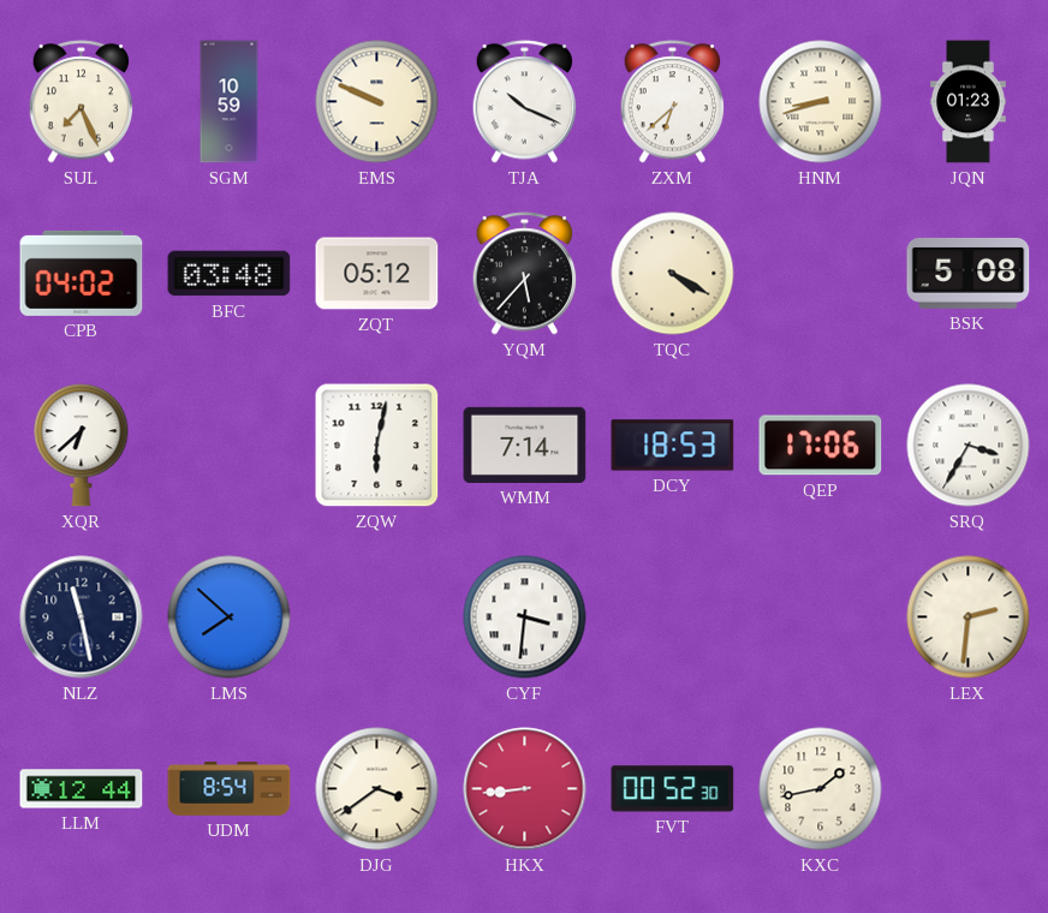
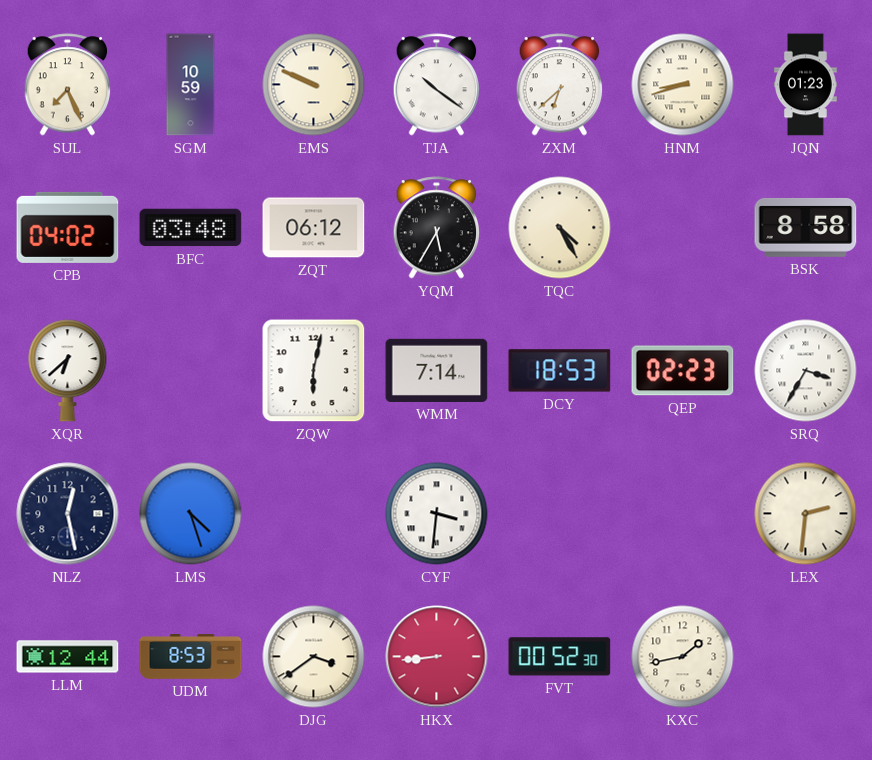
TJA: 10:19 -> 10:21 (437, 85)
ZQT: 05:12 -> 06:12 (314, 228)
YQM: 5:37 -> 5:35 (437, 228)
TQC: 4:20 -> 4:25 (560, 228)
BSK: 5:08 -> 8:58 (806, 227)
QEP: 17:06 -> 02:23 (683, 371)
NLZ: 11:28 -> 12:28 (68, 514)
LMS: 7:52 -> 4:27 (191, 514)
UDM: 8:54 -> 8:53 (191, 657)
